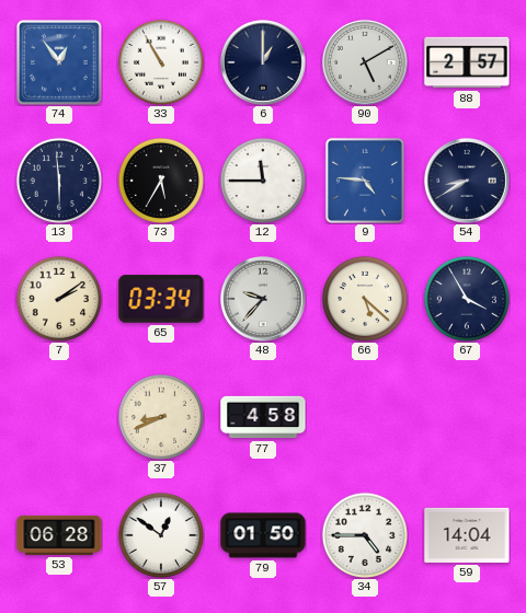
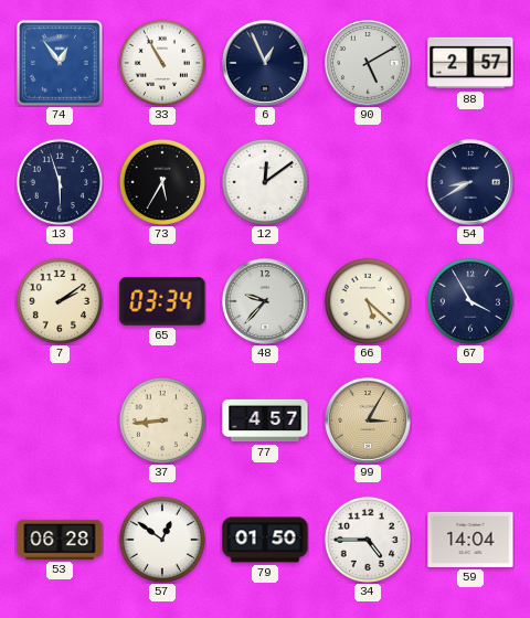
6: 1:00 -> 12:56 (265, 63)
13: 5:59 -> 5:57 (60, 182)
12: 11:45 -> 12:09 (265, 182)
9: 4:46 -> none (365, 181)
37: 8:41 -> 8:44 (162, 420)
77: 4:58 -> 4:57 (265, 420)
99: none -> 3:05 (368, 420)
